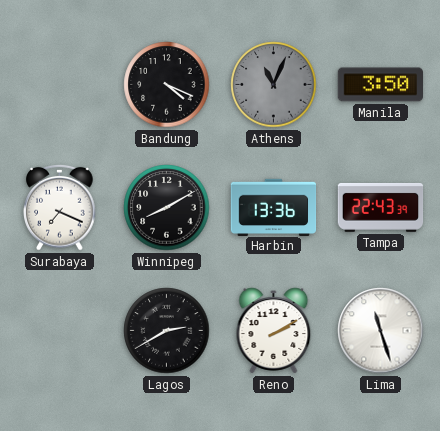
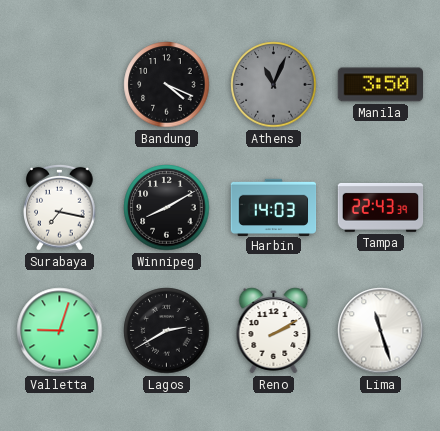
Surabaya: 7:19 -> 7:17 (60, 207)
Harbin: 13:36 -> 14:03 (274, 207)
Valletta: none -> 9:03 (60, 331)
